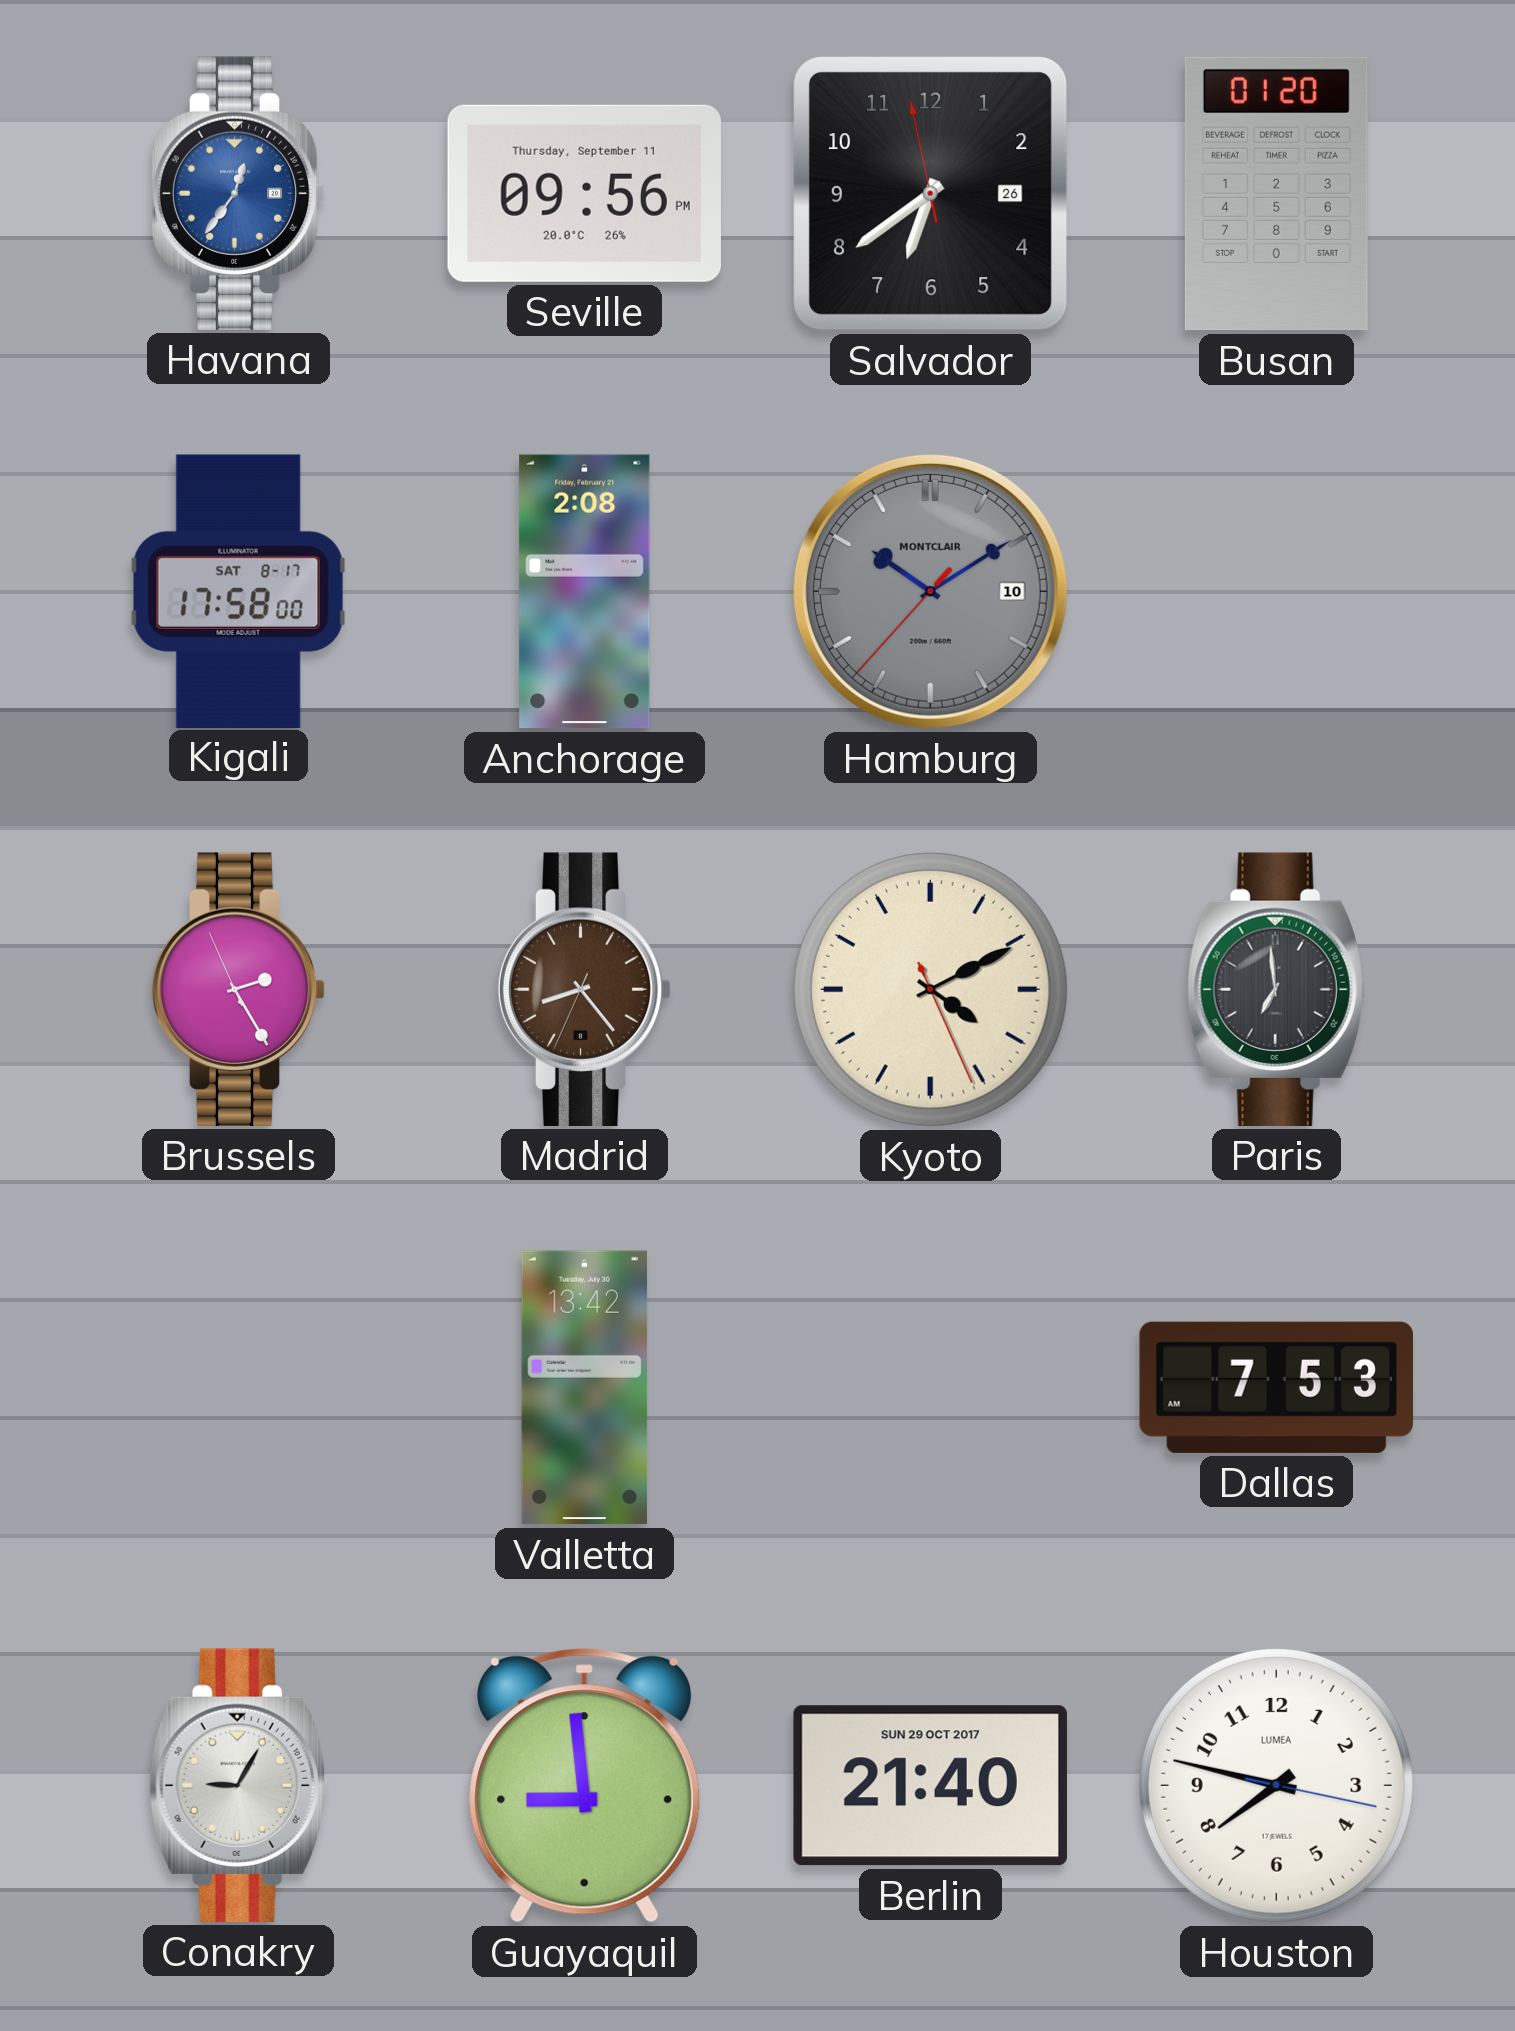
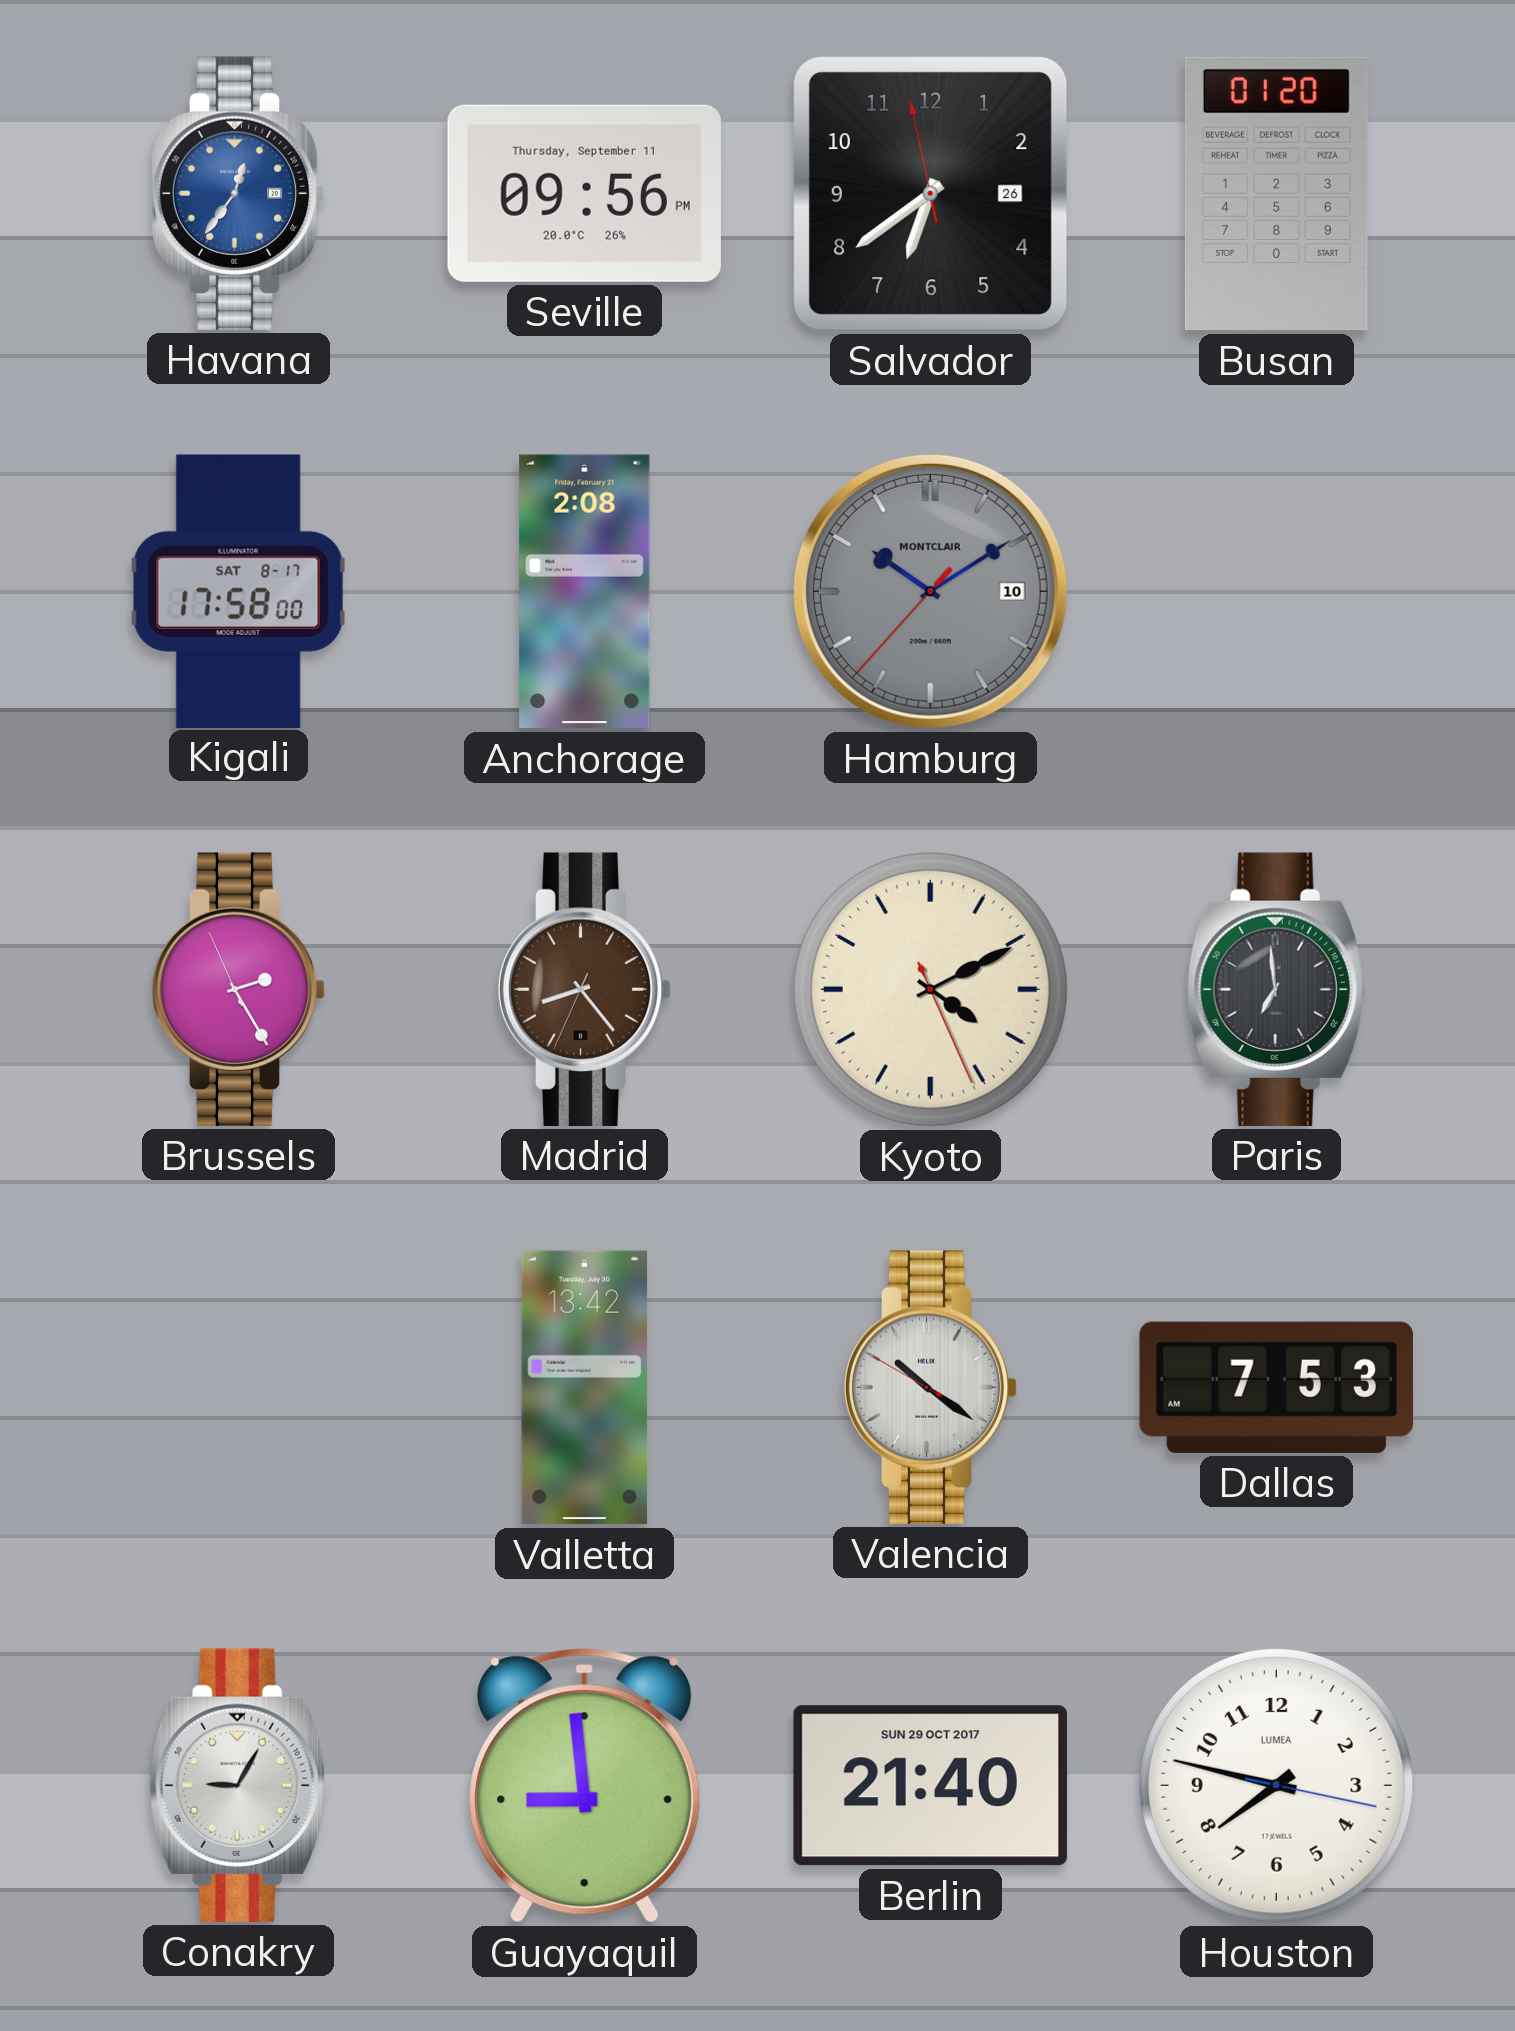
Valencia: none -> 10:20 (931, 1387)
